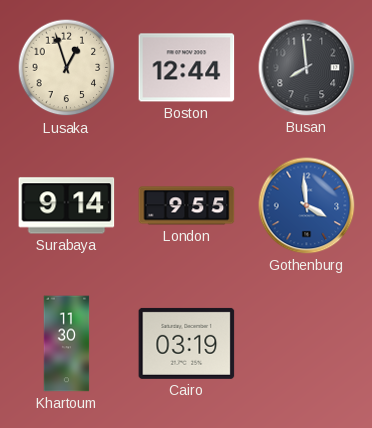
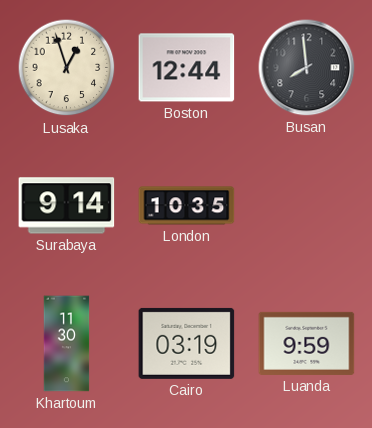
London: 9:55 -> 10:35 (187, 206)
Gothenburg: 3:59 -> none (307, 206)
Luanda: none -> 9:59 (307, 343)
